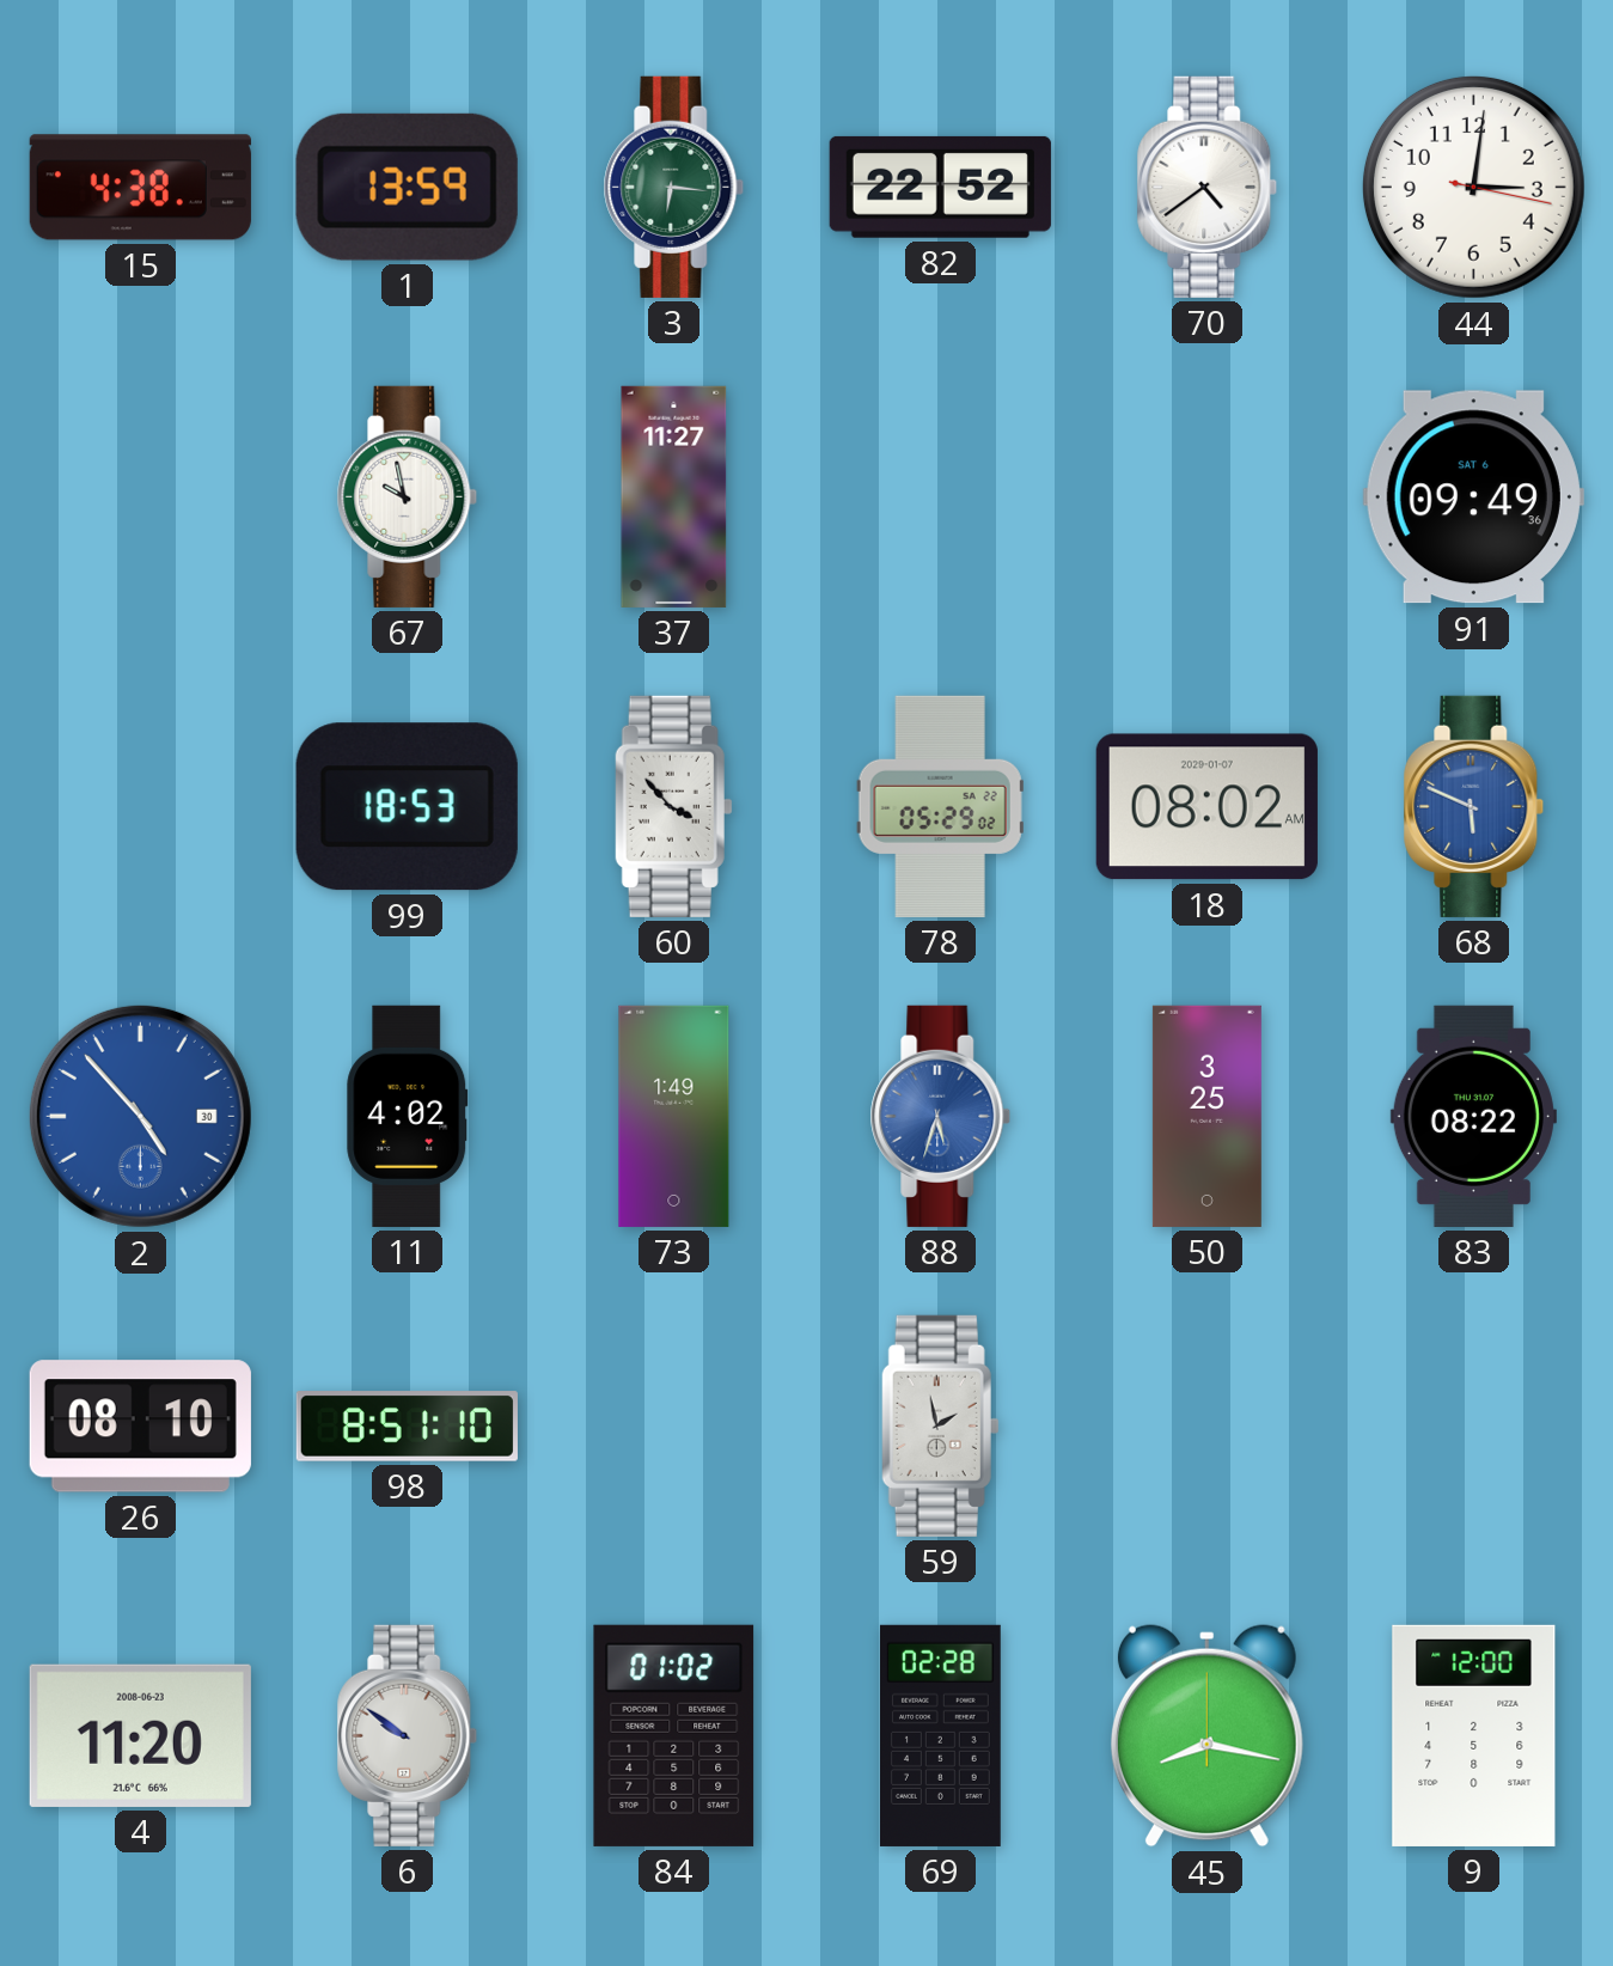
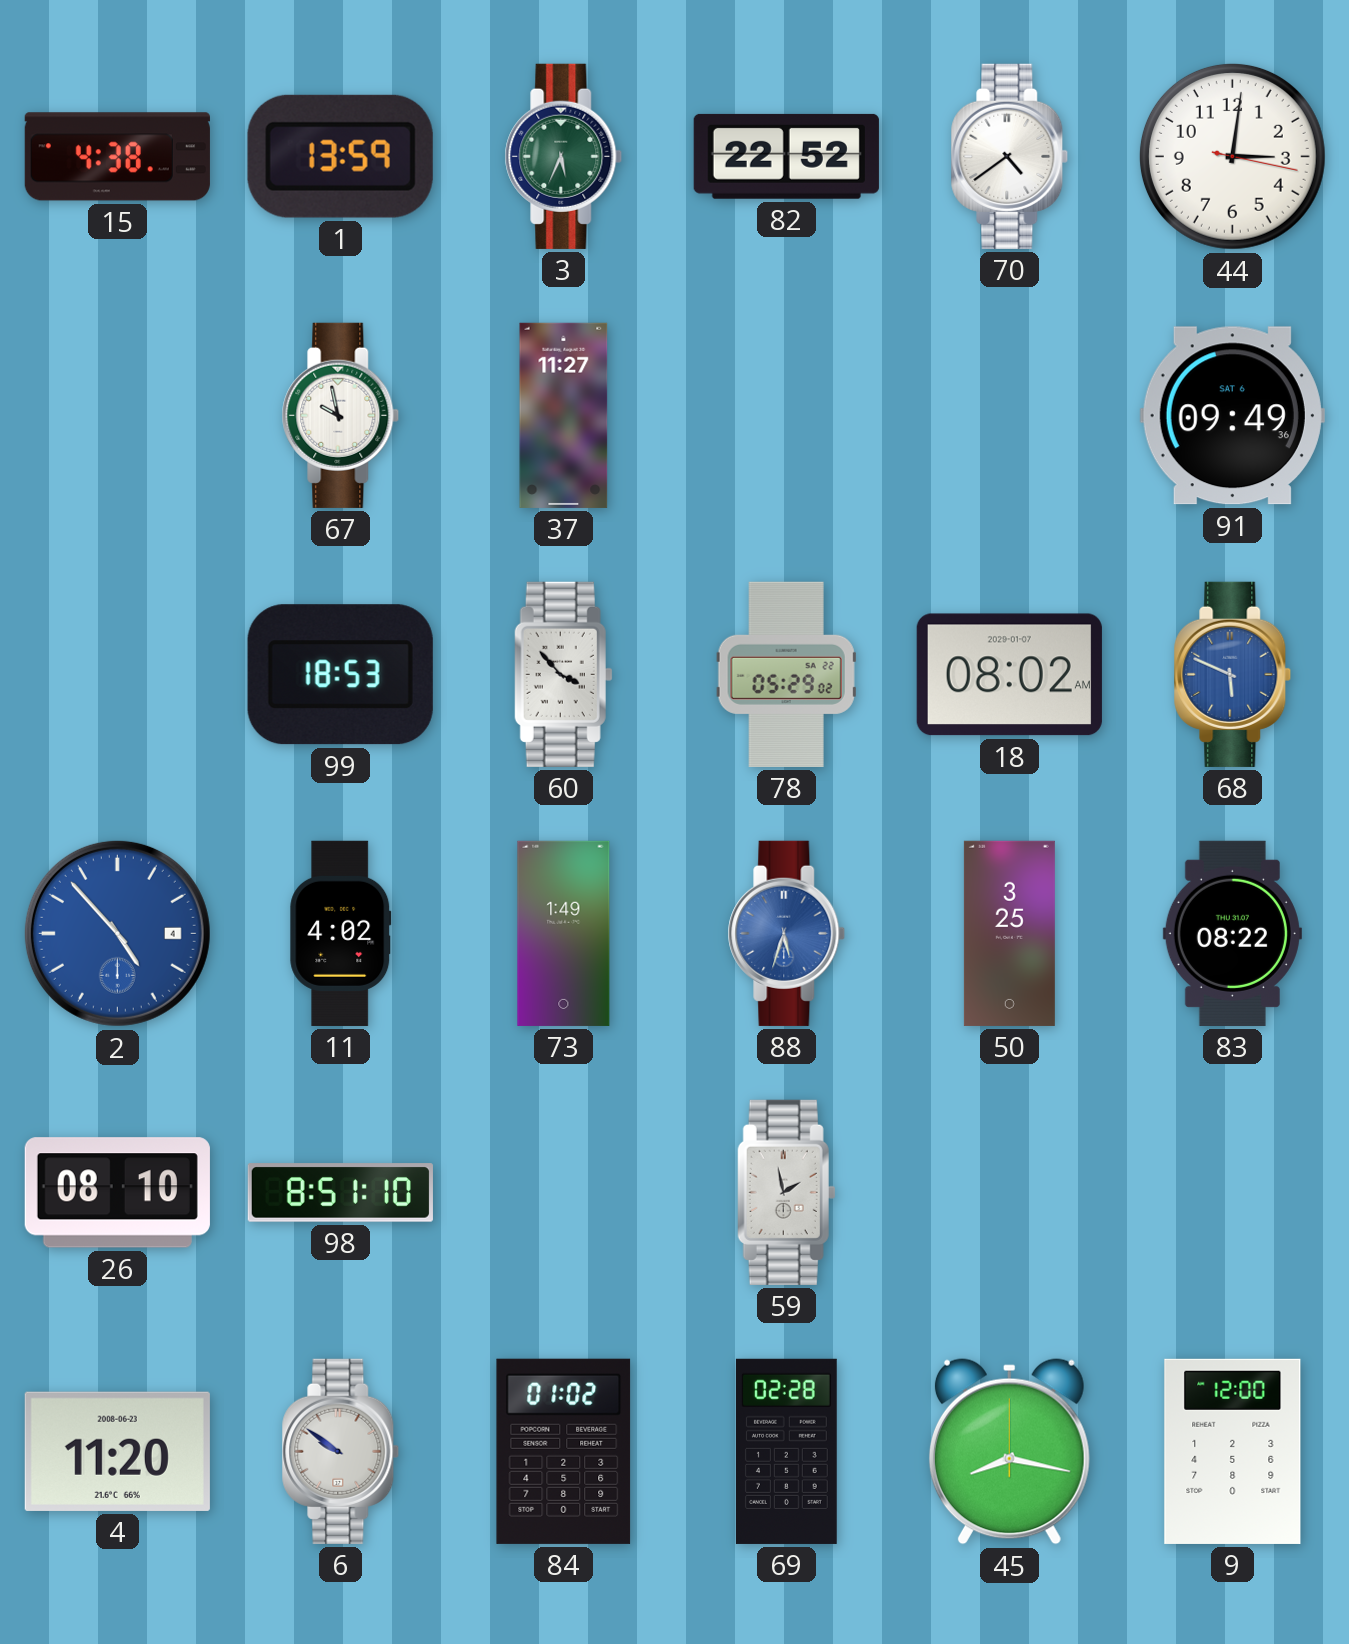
3: 6:16 -> 5:34 (564, 156)
2 date: 30 -> 4 (117, 933)
